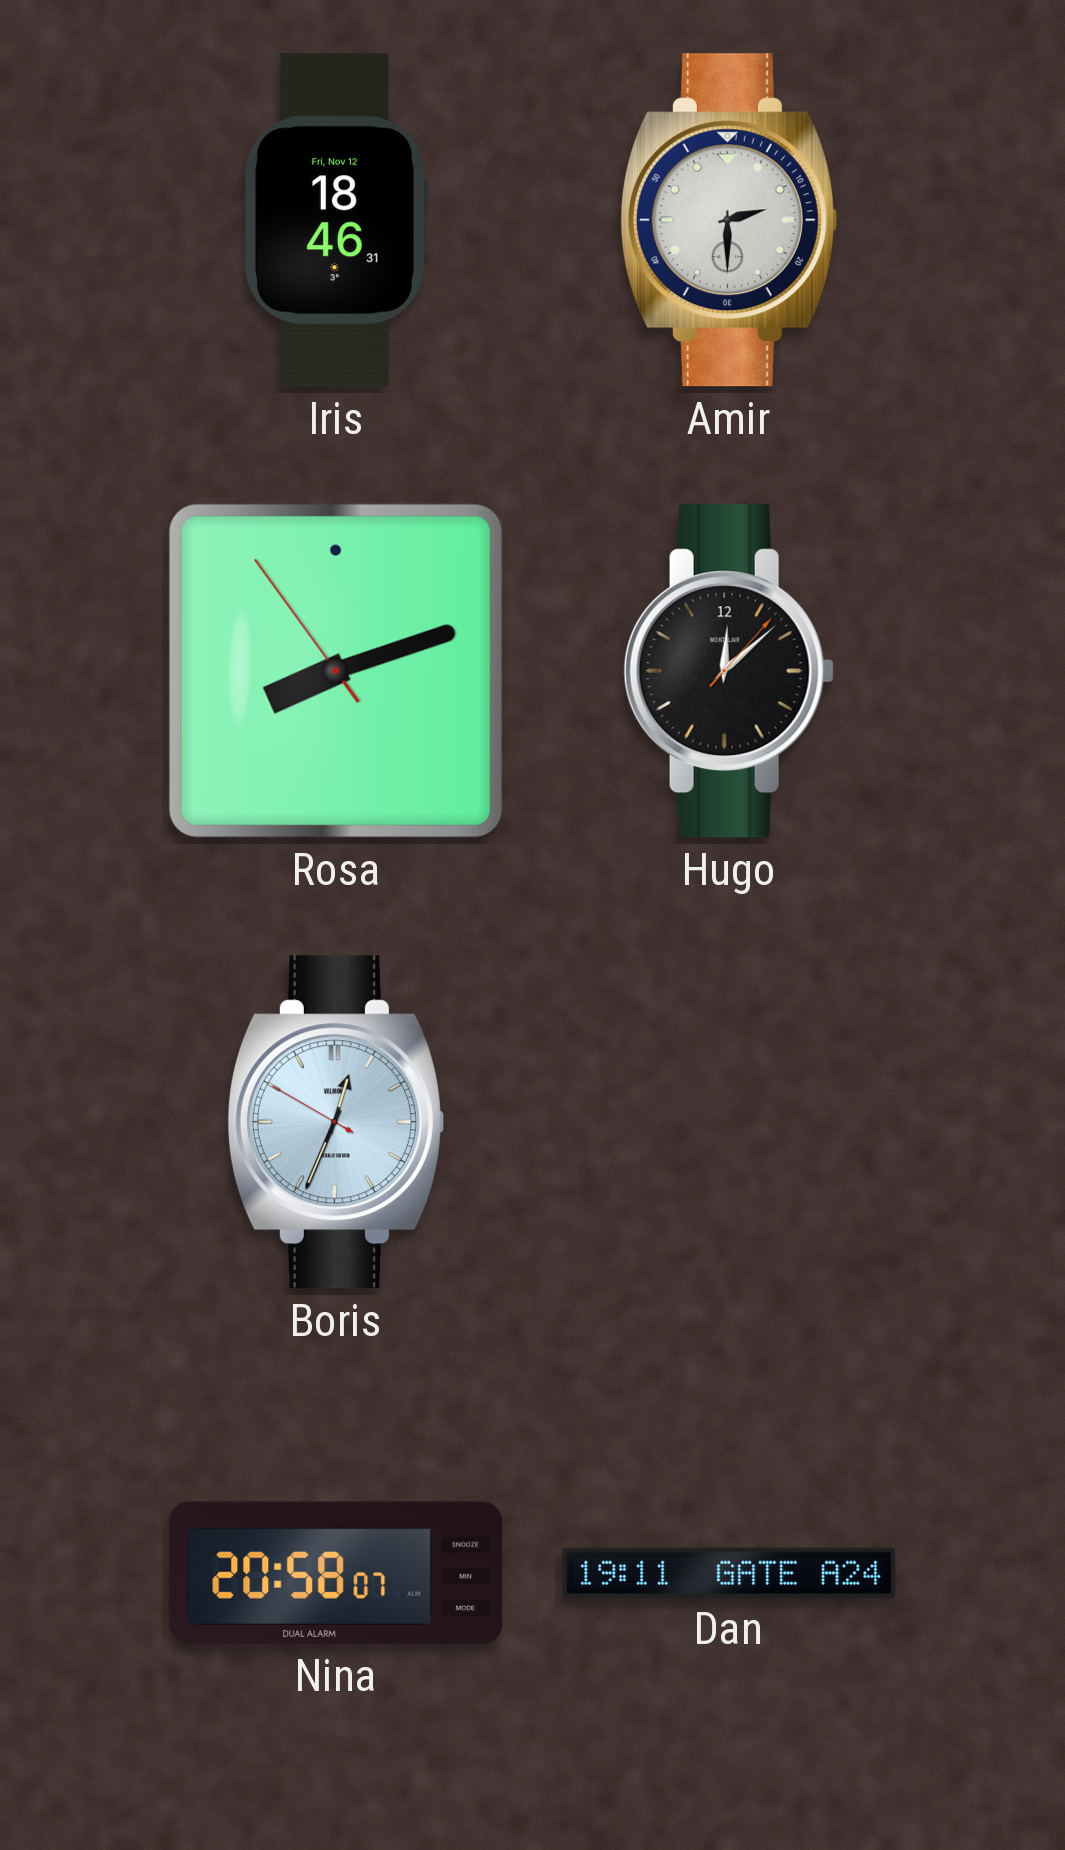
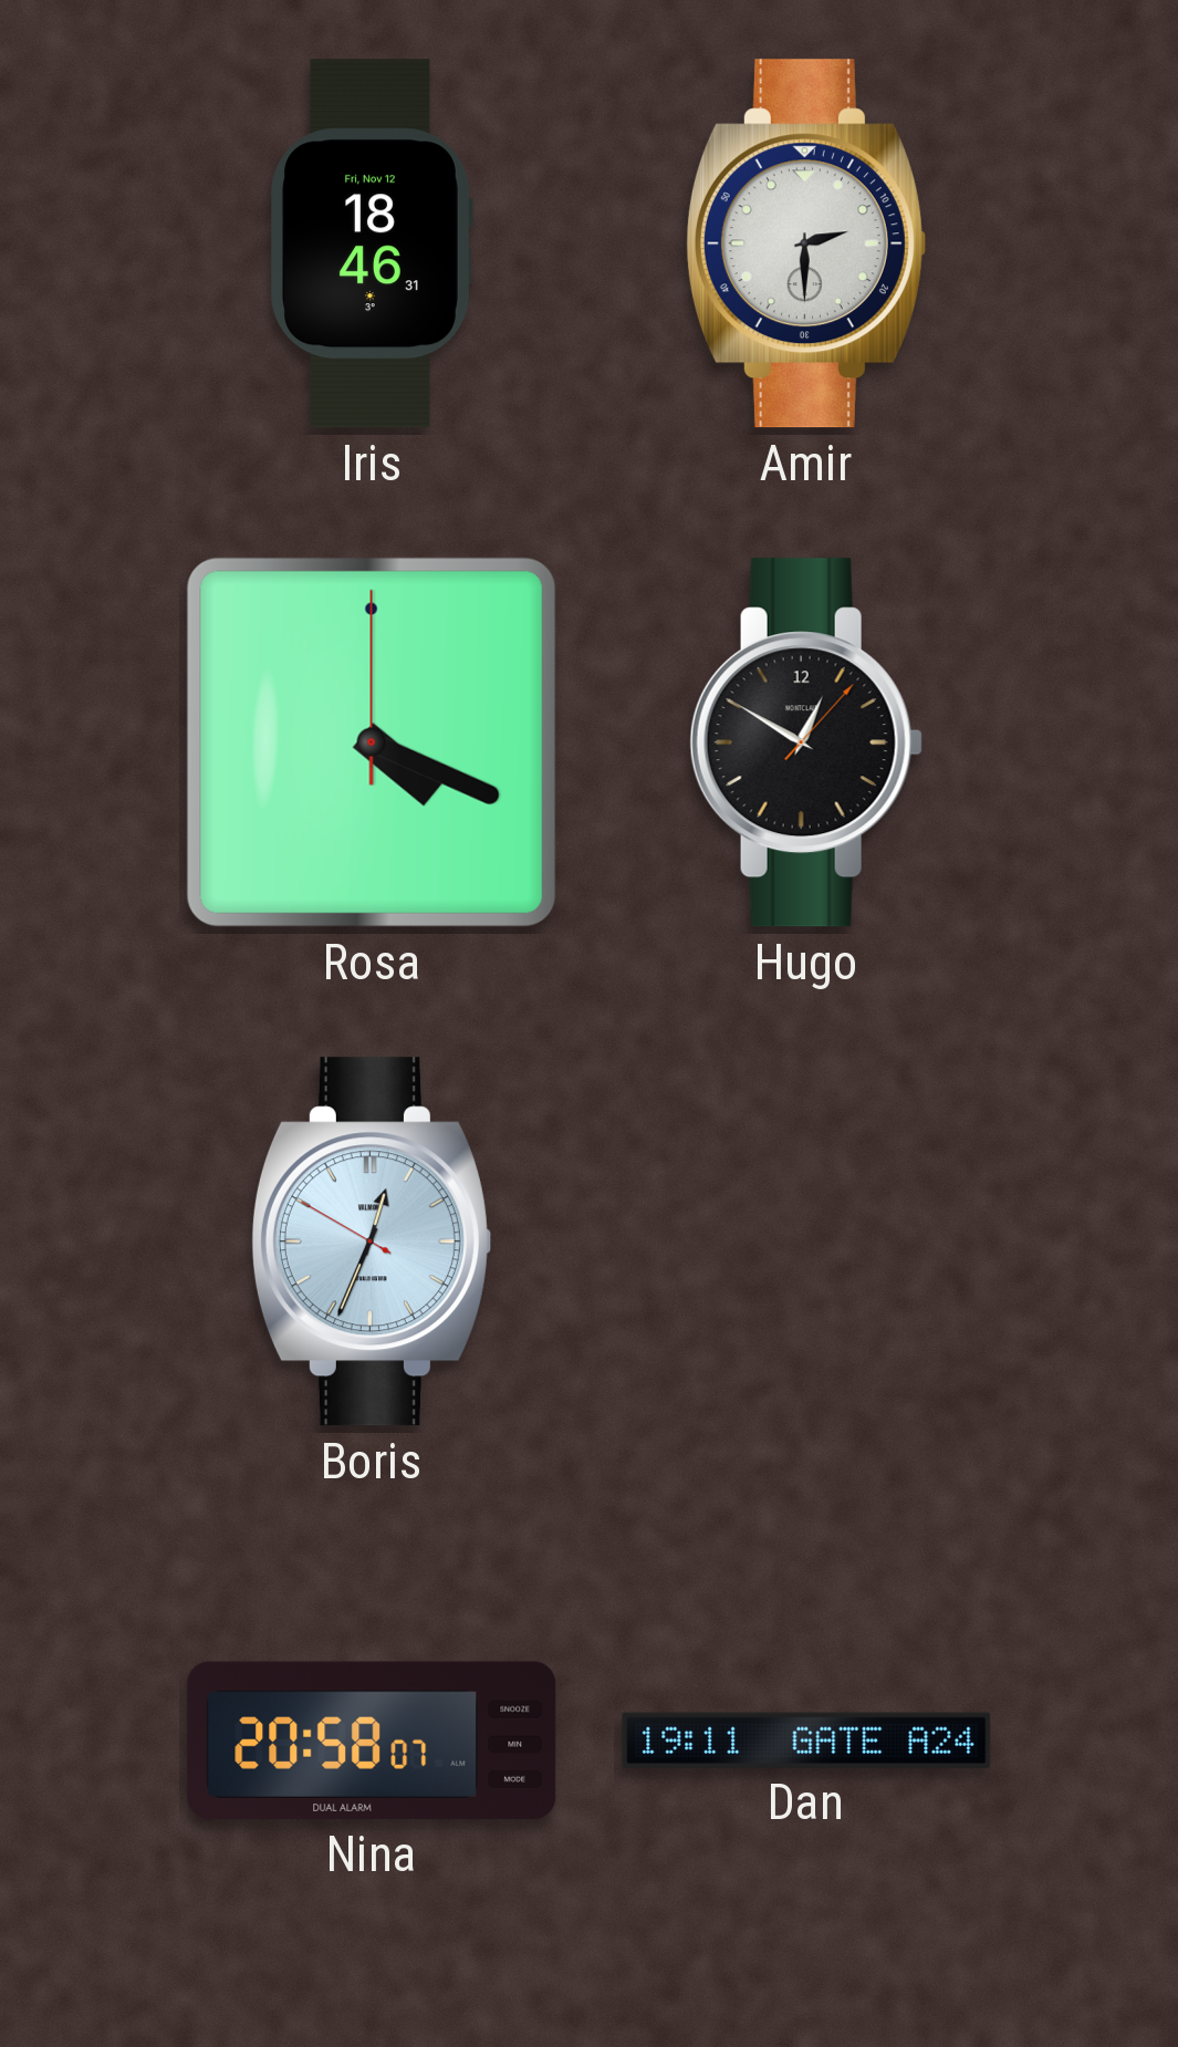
Rosa: 8:11 -> 4:19 (372, 742)
Hugo: 12:08 -> 12:50 (806, 742)
